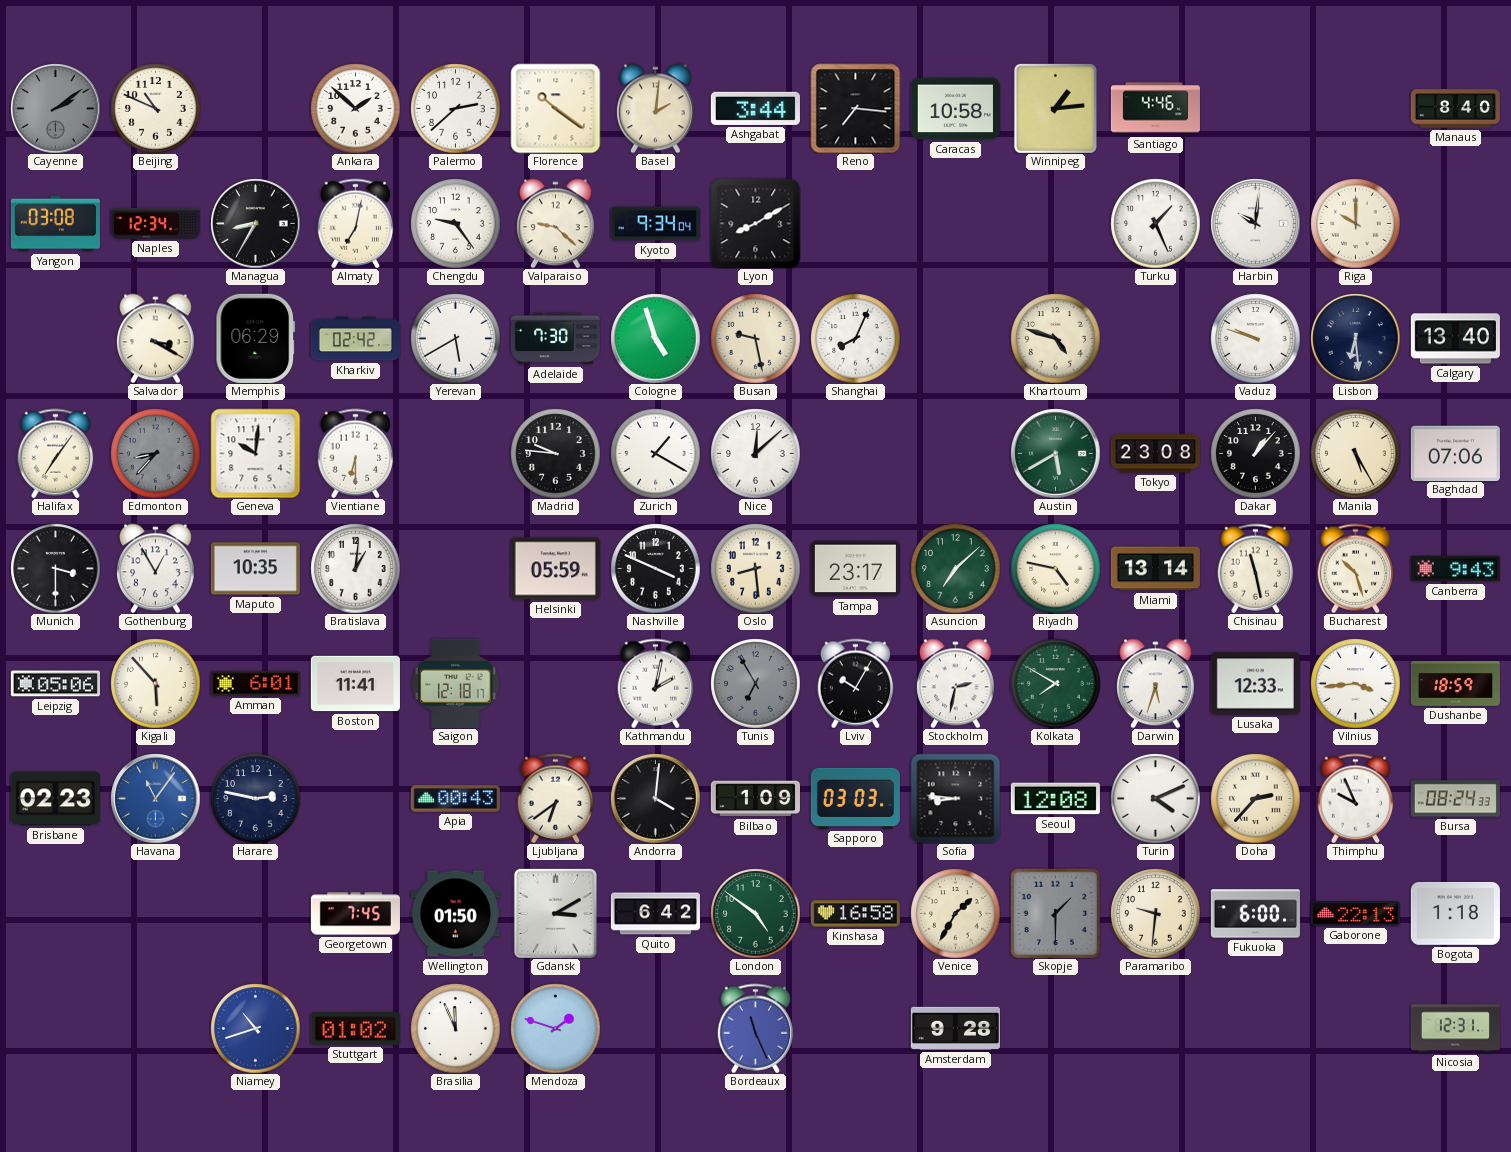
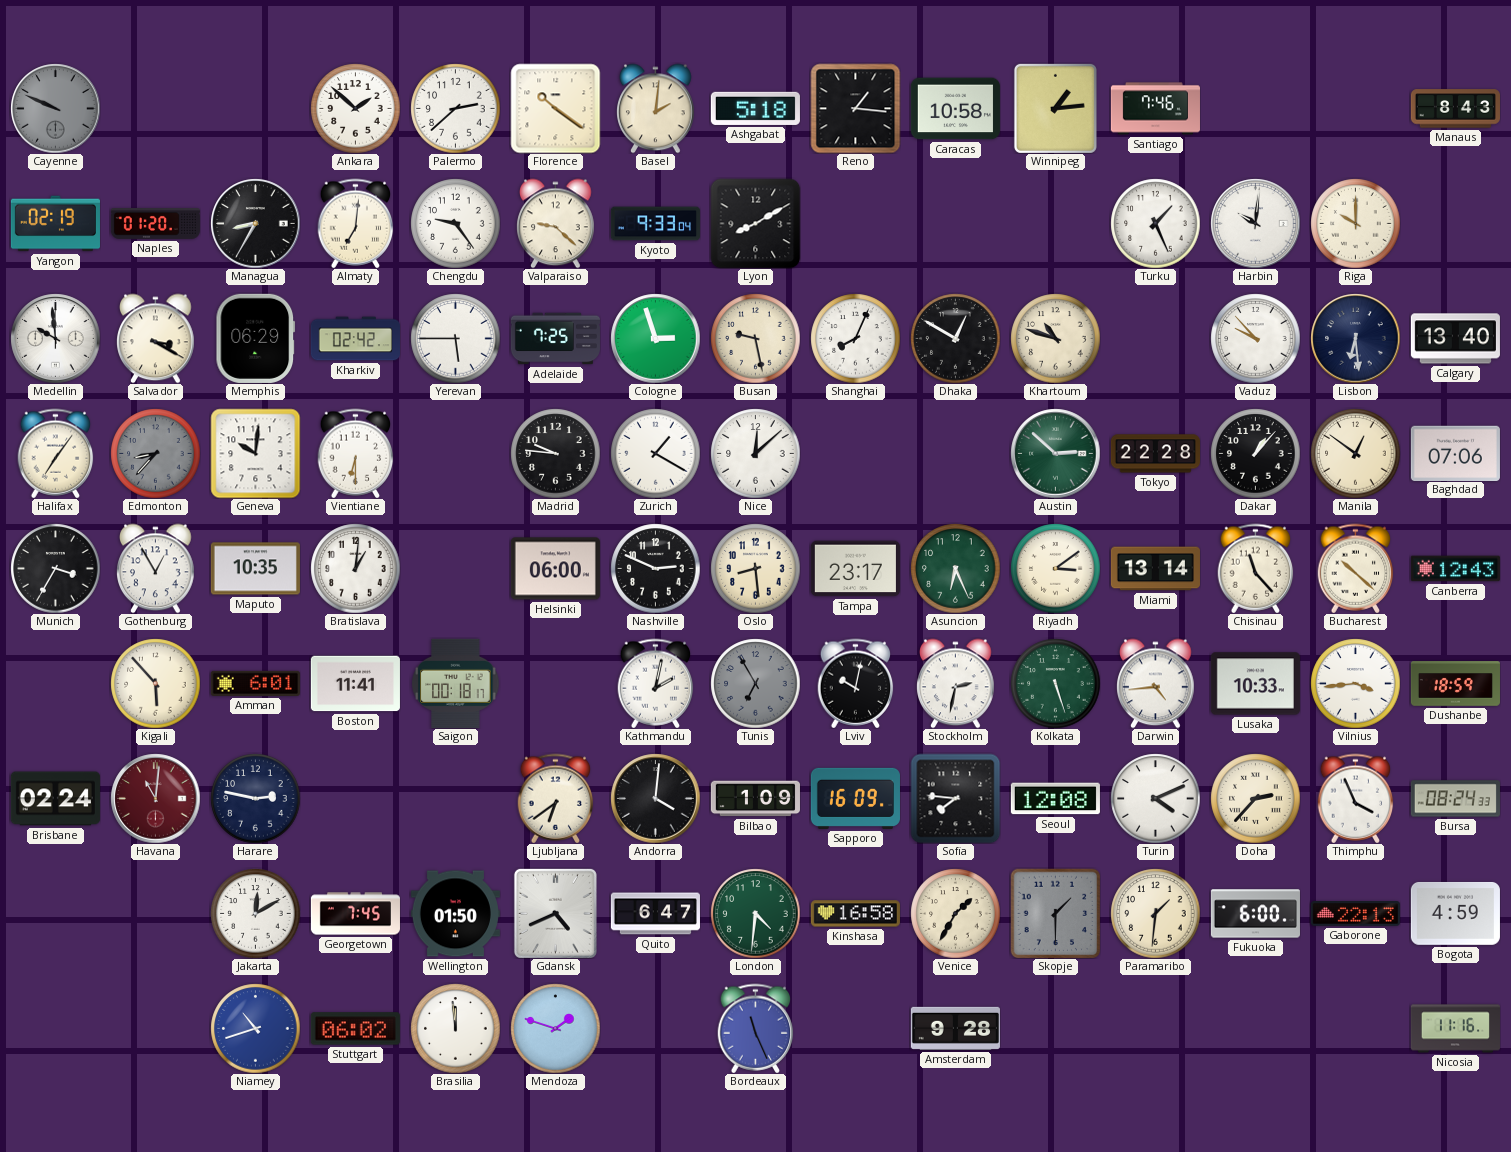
Cayenne: 2:09 -> 9:49 (55, 108)
Beijing: 10:49 -> none (155, 108)
Ashgabat: 3:44 -> 5:18 (755, 108)
Reno: 7:16 -> 1:16 (855, 108)
Santiago: 4:46 -> 7:46 (1155, 109)
Manaus: 8:40 -> 8:43 (1455, 109)
Yangon: 03:08 -> 02:19 (55, 224)
Naples: 12:34 -> 01:20 (155, 224)
Almaty: 7:02 -> 7:01 (356, 223)
Kyoto: 9:34 -> 9:33 (655, 224)
Medellin: none -> 9:59 (55, 338)
Yerevan: 5:40 -> 5:45 (455, 338)
Adelaide: 7:30 -> 7:25 (555, 339)
Cologne: 4:57 -> 2:57 (655, 338)
Dhaka: none -> 12:50 (955, 338)
Khartoum: 4:48 -> 10:48 (1055, 338)
Vaduz: 9:48 -> 9:53 (1255, 338)
Austin: 5:40 -> 2:52 (1055, 453)
Tokyo: 23:08 -> 22:28 (1155, 454)
Manila: 5:25 -> 12:51 (1355, 453)
Munich: 3:30 -> 3:35 (55, 568)
Helsinki: 05:59 -> 06:00 (555, 569)
Nashville: 3:49 -> 2:49 (655, 568)
Asuncion: 7:08 -> 6:26 (955, 568)
Riyadh: 4:47 -> 3:09 (1055, 568)
Chisinau: 11:28 -> 11:23 (1256, 568)
Bucharest: 10:27 -> 10:22 (1356, 568)
Canberra: 9:43 -> 12:43 (1455, 569)
Leipzig: 05:06 -> none (55, 684)
Saigon: 12:18 -> 00:18 (456, 683)
Lviv: 10:05 -> 10:02 (856, 683)
Kolkata: 7:50 -> 5:27 (1055, 683)
Darwin: 5:33 -> 4:44 (1156, 683)
Lusaka: 12:33 -> 10:33 (1255, 684)
Brisbane: 02:23 -> 02:24 (55, 799)
Havana: 11:06 -> 11:01 (155, 798)
Havana dial: blue -> burgundy (155, 798)
Apia: 00:43 -> none (455, 799)
Sapporo: 03:03 -> 16:09 (855, 798)
Sofia: 8:46 -> 7:46 (955, 798)
Thimphu: 9:56 -> 3:56 (1356, 798)
Jakarta: none -> 12:10 (255, 913)
Gdansk: 3:10 -> 4:41 (555, 913)
Quito: 6:42 -> 6:47 (655, 914)
London: 4:51 -> 4:31 (755, 913)
Paramaribo: 9:31 -> 1:31 (1155, 913)
Bogota: 1:18 -> 4:59 (1455, 913)
Stuttgart: 01:02 -> 06:02 (355, 1029)
Brasilia: 11:56 -> 11:59 (455, 1028)
Nicosia: 12:31 -> 11:16 (1455, 1029)
